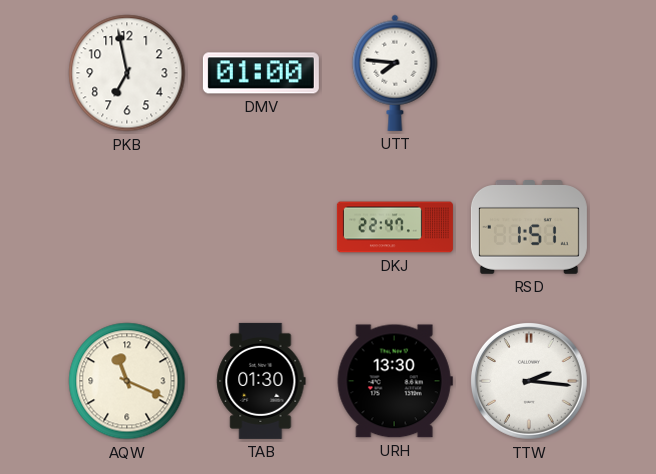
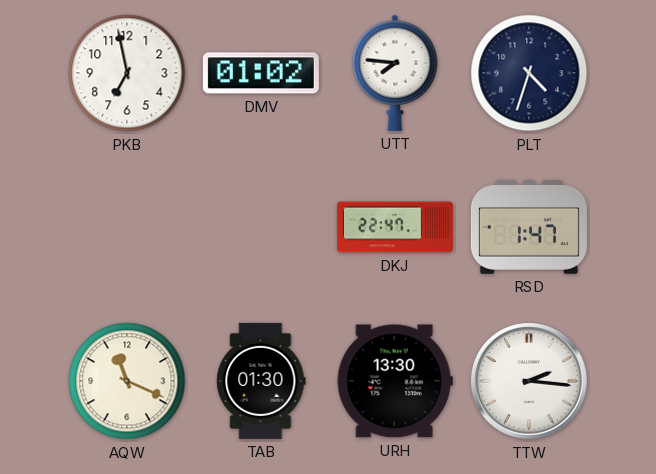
DMV: 01:00 -> 01:02 (261, 73)
PLT: none -> 4:33 (529, 73)
RSD: 1:51 -> 1:47 (529, 228)
